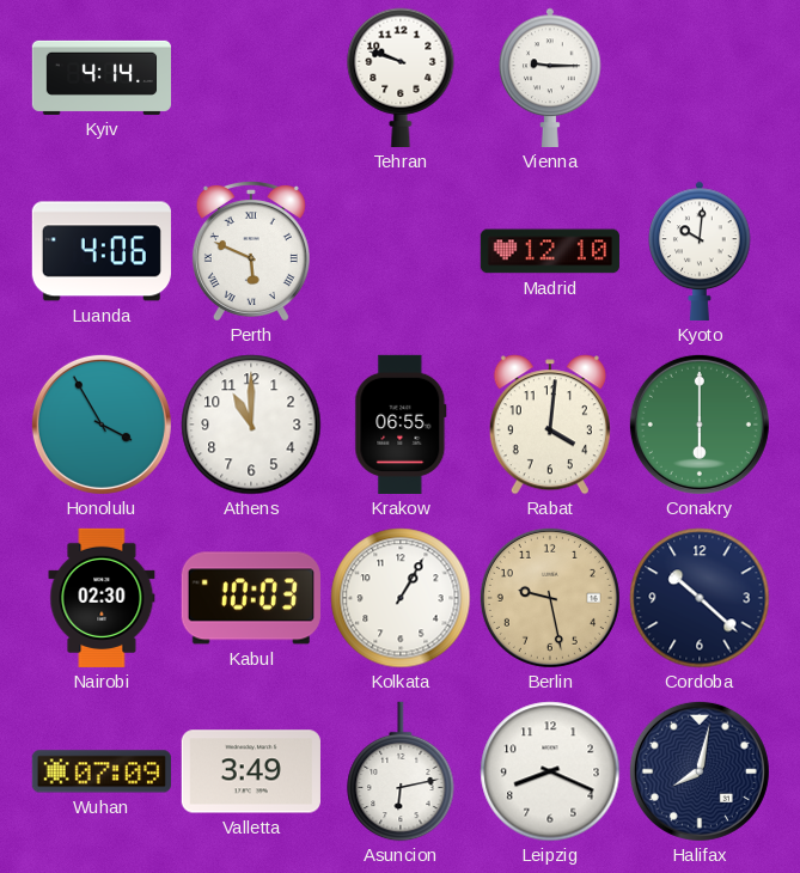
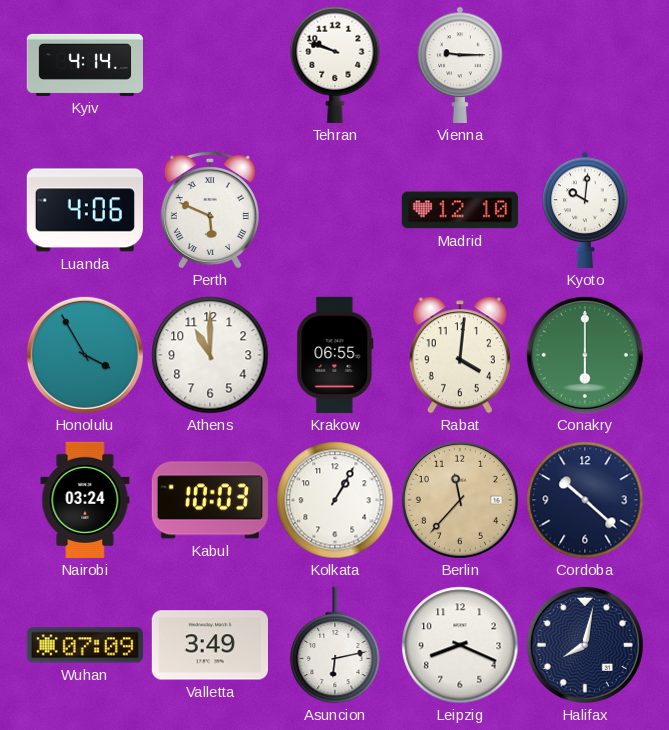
Nairobi: 02:30 -> 03:24 (85, 500)
Berlin: 9:28 -> 11:37 (460, 500)
